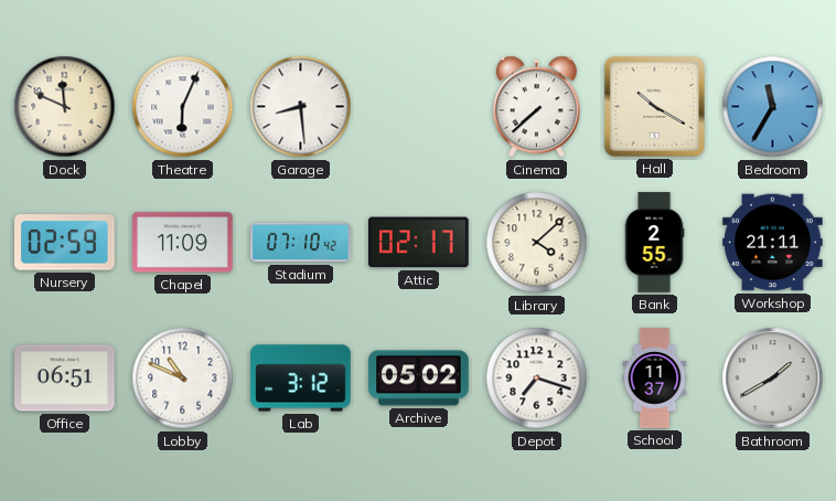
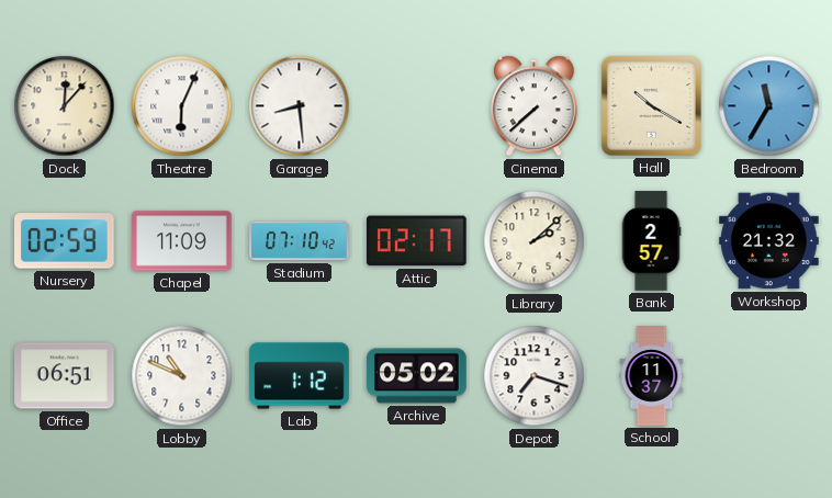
Dock: 11:49 -> 12:07 (65, 106)
Library: 4:08 -> 2:08 (535, 241)
Bank: 2:55 -> 2:57 (651, 241)
Workshop: 21:11 -> 21:32 (769, 241)
Lab: 3:12 -> 1:12 (300, 376)
Bathroom: 1:40 -> none (773, 379)
